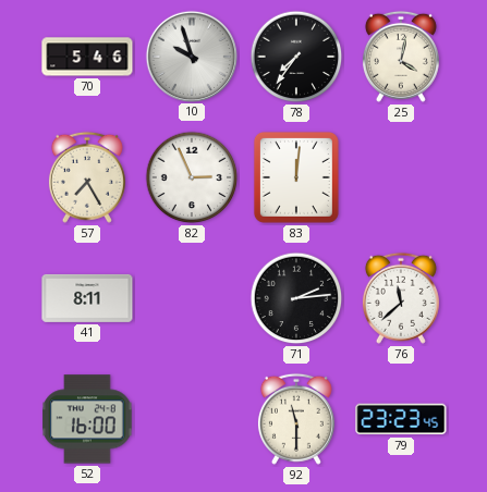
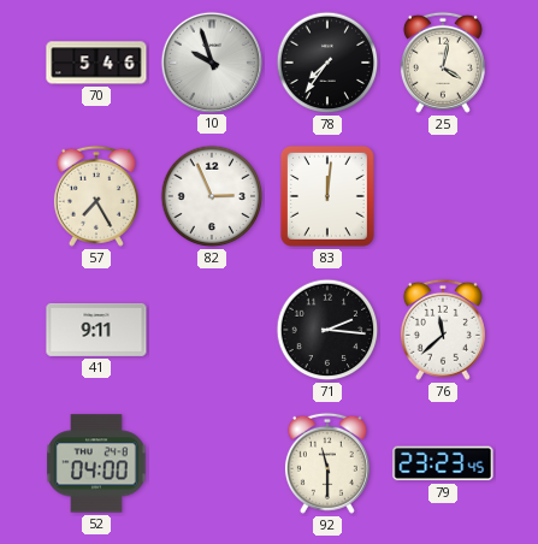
41: 8:11 -> 9:11 (96, 330)
71: 2:14 -> 2:16 (327, 330)
52: 16:00 -> 04:00 (96, 463)
